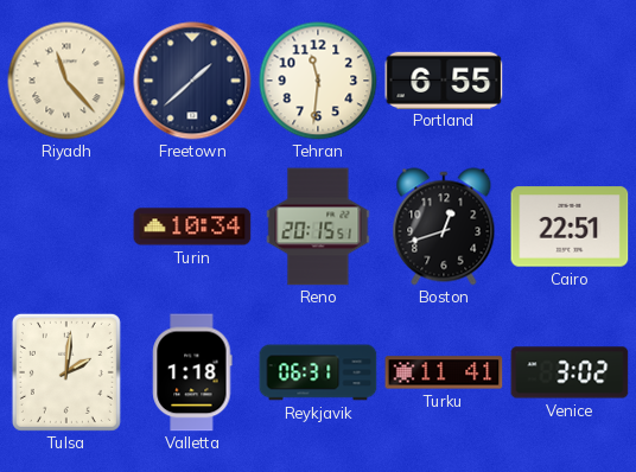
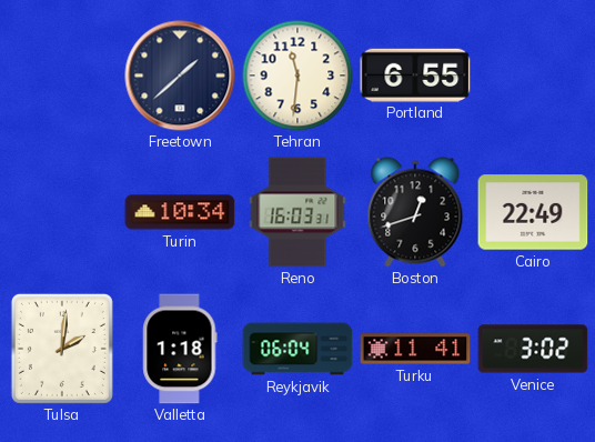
Riyadh: 11:23 -> none (66, 81)
Reno: 20:15 -> 16:03 (297, 212)
Cairo: 22:51 -> 22:49 (533, 212)
Reykjavik: 06:31 -> 06:04 (297, 349)
